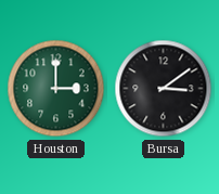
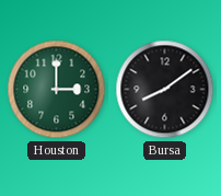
Bursa: 3:09 -> 8:09 (165, 90)
